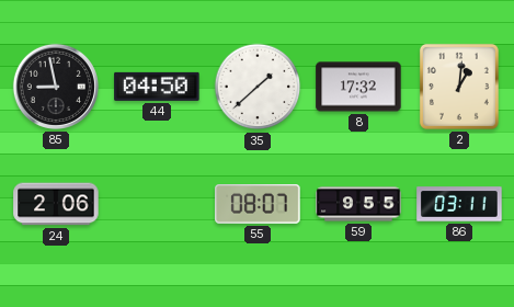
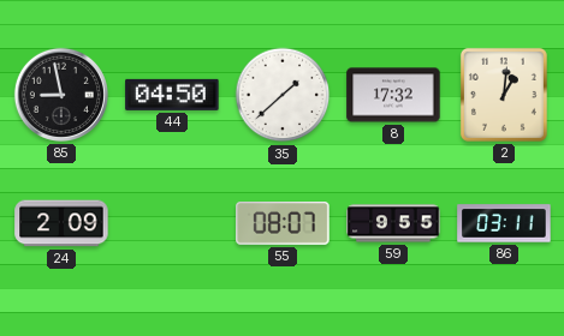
24: 2:06 -> 2:09 (61, 223)
